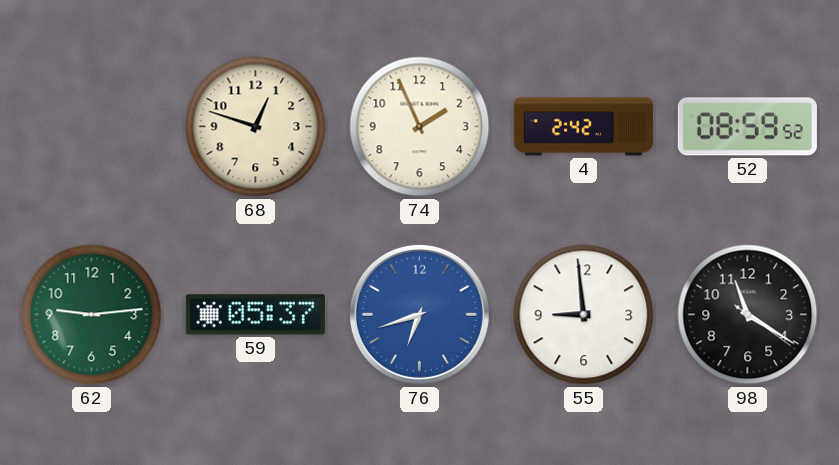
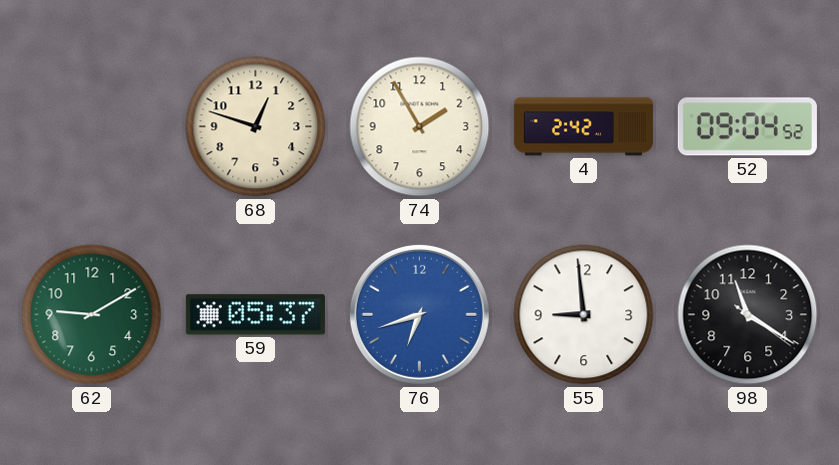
74: 1:56 -> 1:55 (420, 127)
52: 08:59 -> 09:04 (747, 127)
62: 9:14 -> 9:10 (92, 315)
